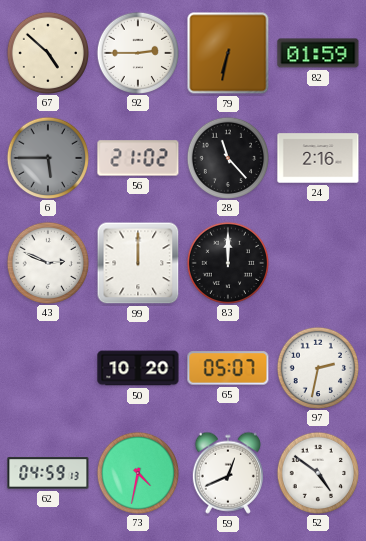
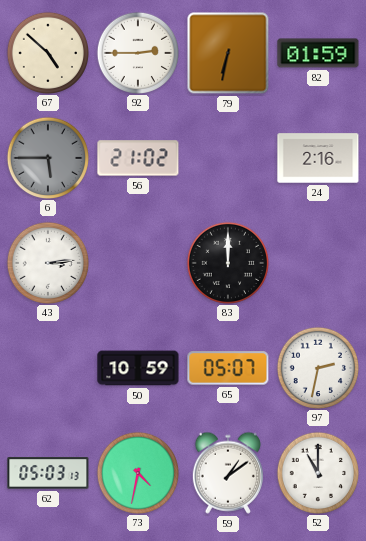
28: 11:23 -> none (227, 157)
43: 2:49 -> 3:14 (47, 262)
99: 12:00 -> none (138, 263)
50: 10:20 -> 10:59 (138, 368)
62: 04:59 -> 05:03 (48, 473)
59: 12:41 -> 1:09 (228, 473)
52: 4:51 -> 11:00 (317, 472)
